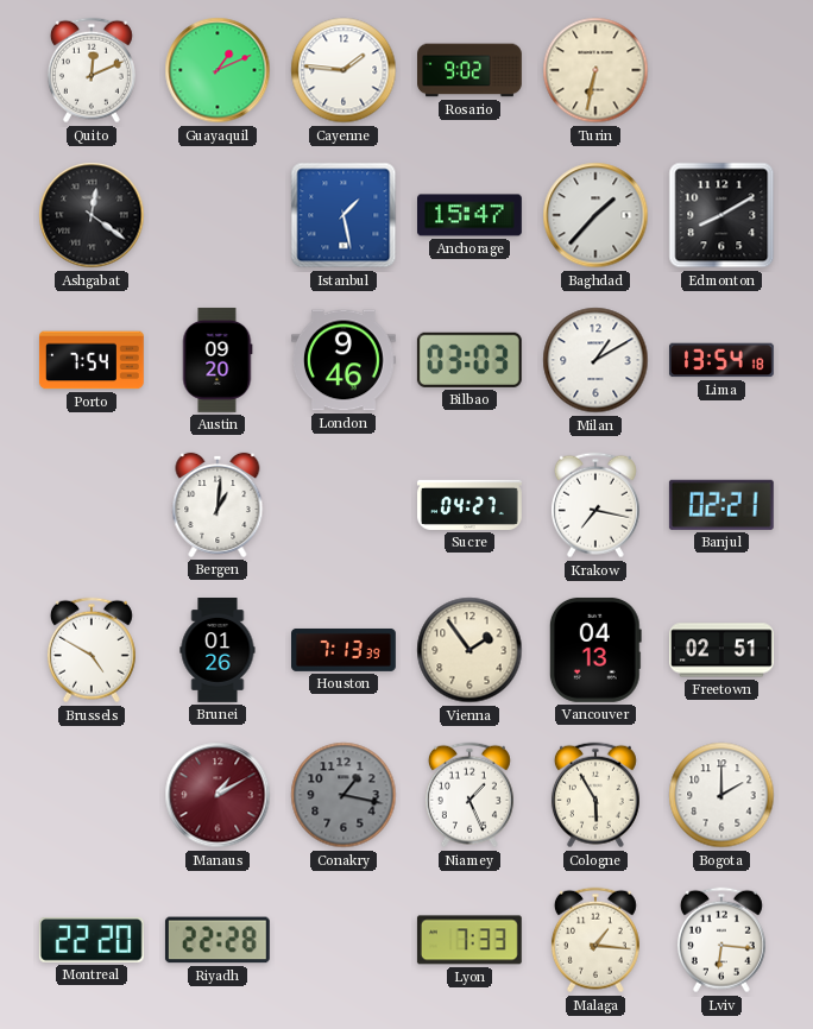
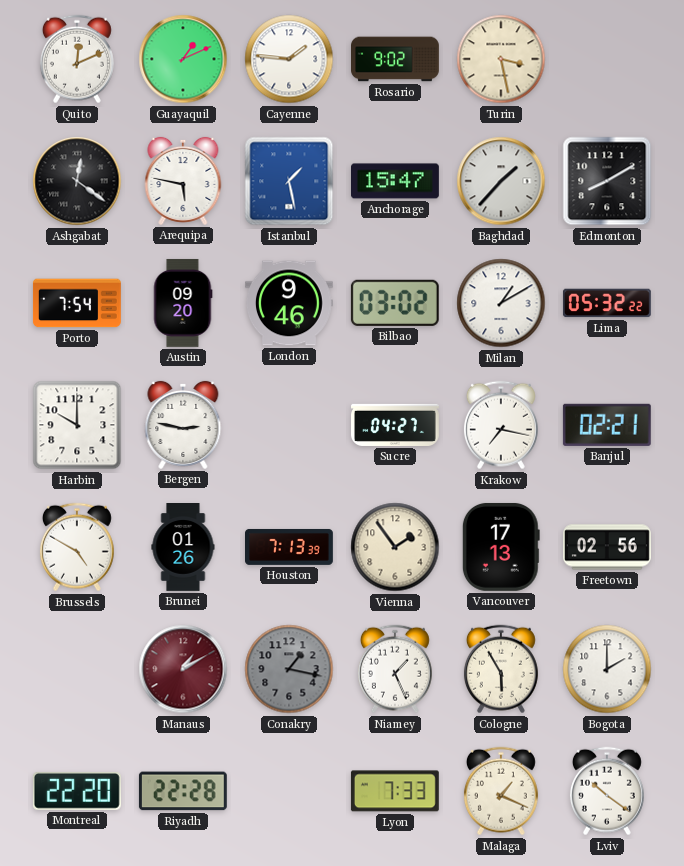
Turin: 6:32 -> 3:28 (501, 59)
Arequipa: none -> 5:47 (183, 181)
Bilbao: 03:03 -> 03:02 (395, 303)
Lima: 13:54 -> 05:32 (607, 303)
Harbin: none -> 10:00 (77, 425)
Bergen: 1:01 -> 2:47 (183, 425)
Vancouver: 04:13 -> 17:13 (501, 547)
Freetown: 02:51 -> 02:56 (608, 547)
Malaga: 1:16 -> 1:19 (501, 791)
Lviv: 6:16 -> 10:21 (607, 791)
